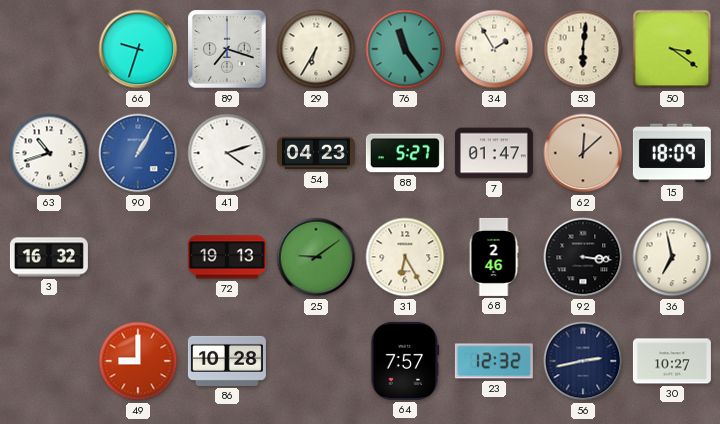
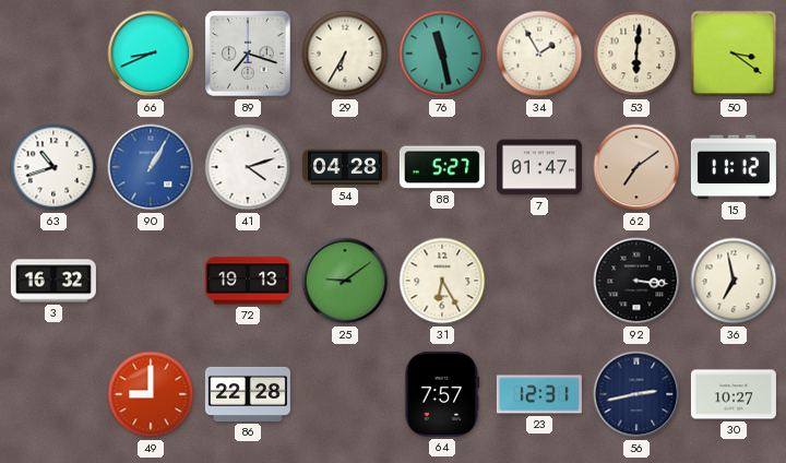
66: 9:33 -> 8:41 (151, 54)
76: 11:24 -> 11:28 (442, 54)
54: 04:23 -> 04:28 (345, 167)
62: 12:08 -> 7:09 (636, 167)
15: 18:09 -> 11:12 (734, 167)
68: 2:46 -> none (494, 257)
86: 10:28 -> 22:28 (248, 394)
23: 12:32 -> 12:31 (539, 394)
